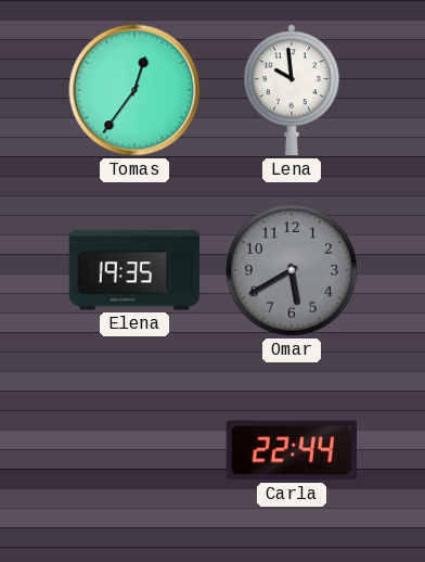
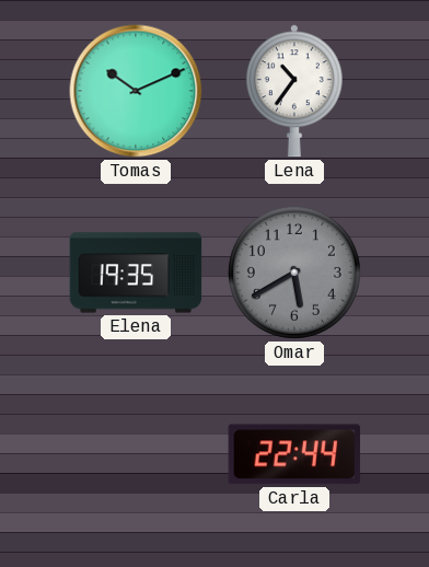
Tomas: 12:36 -> 10:11 (136, 91)
Lena: 9:59 -> 10:36 (294, 91)
